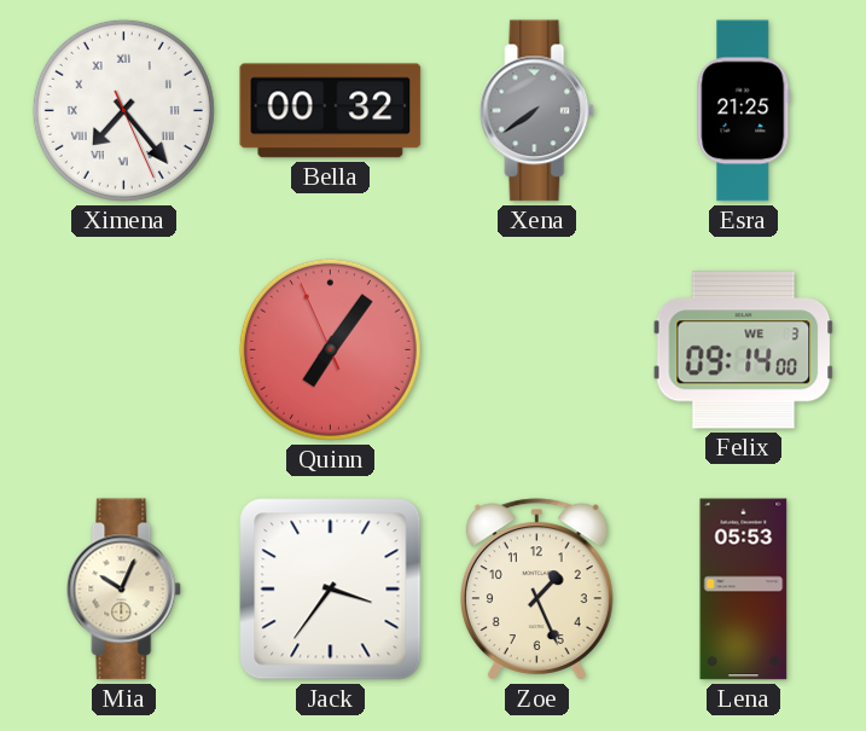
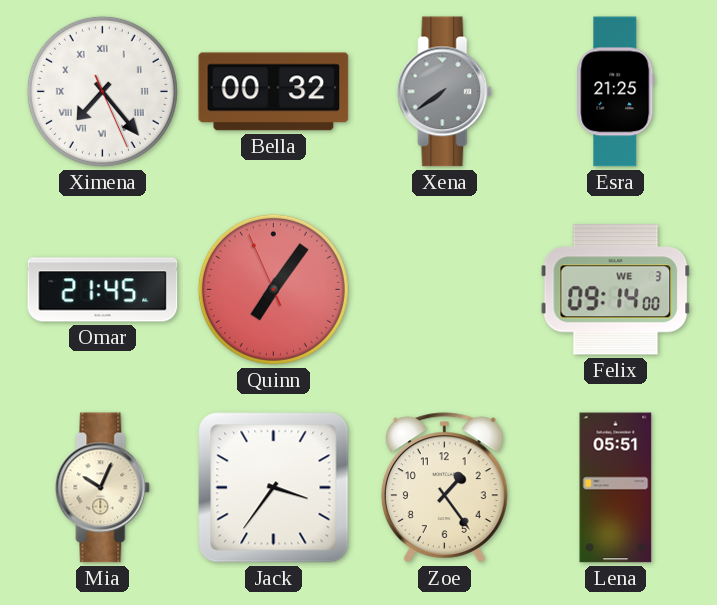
Omar: none -> 21:45 (103, 290)
Zoe: 1:26 -> 1:24 (444, 488)
Lena: 05:53 -> 05:51 (616, 488)
